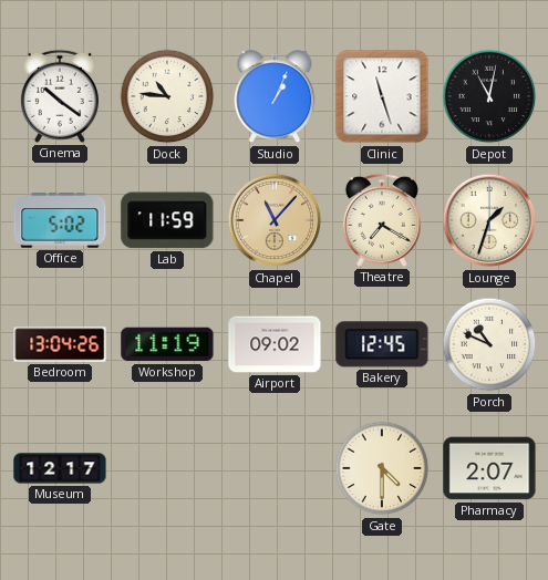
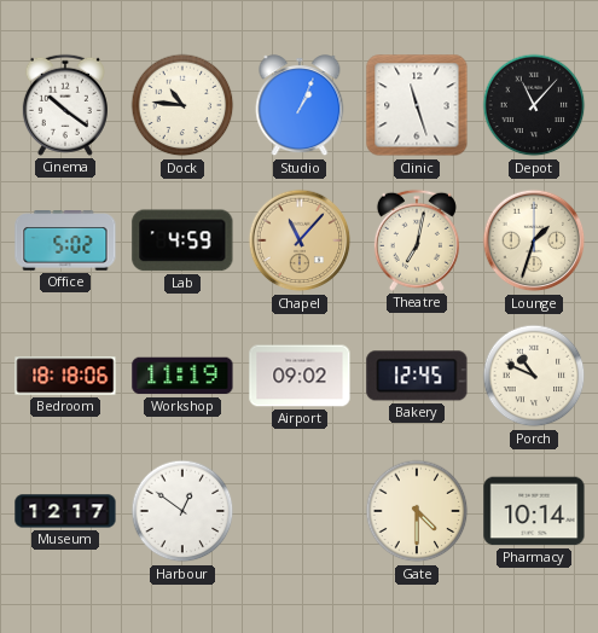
Depot: 11:02 -> 11:07 (534, 105)
Lab: 11:59 -> 4:59 (182, 240)
Theatre: 7:20 -> 7:02 (417, 240)
Bedroom: 13:04 -> 18:18 (65, 376)
Harbour: none -> 12:51 (182, 511)
Pharmacy: 2:07 -> 10:14 (534, 511)
